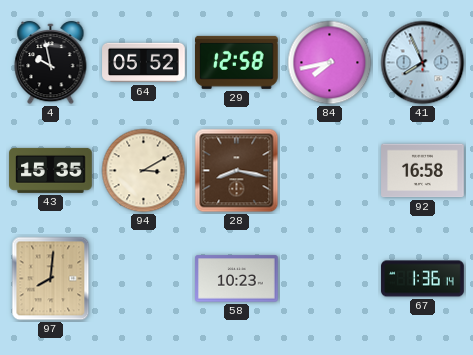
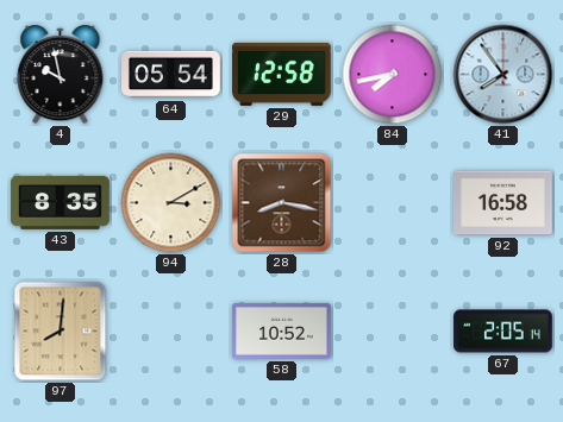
64: 05:52 -> 05:54 (171, 75)
41: 7:56 -> 7:54 (503, 75)
43: 15:35 -> 8:35 (61, 202)
58: 10:23 -> 10:52 (282, 332)
67: 1:36 -> 2:05 (503, 332)
